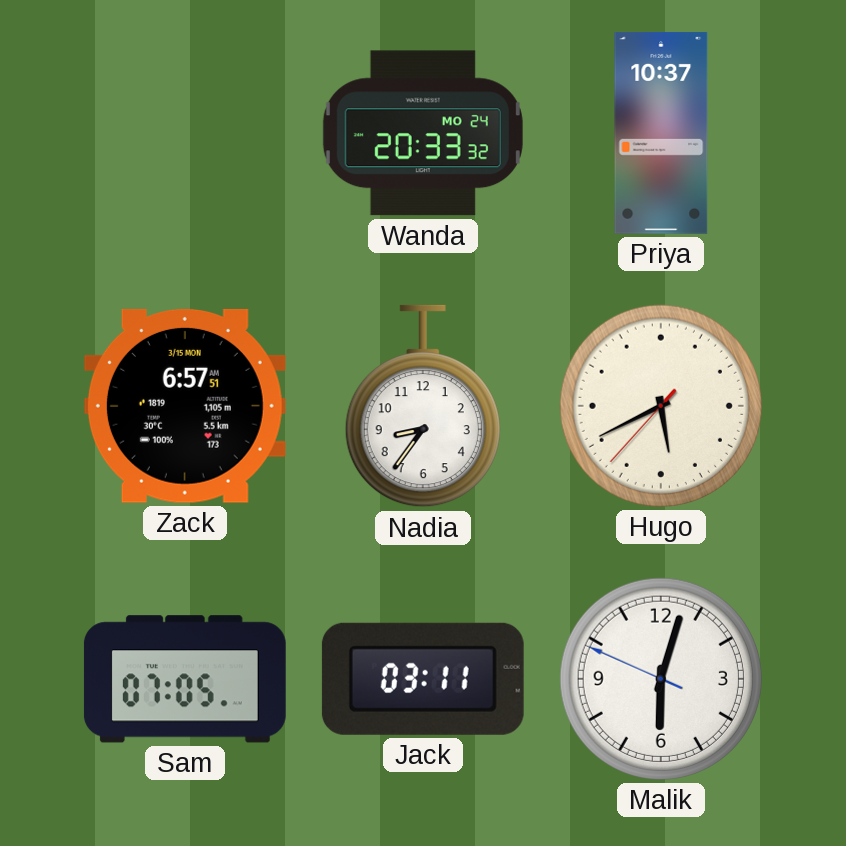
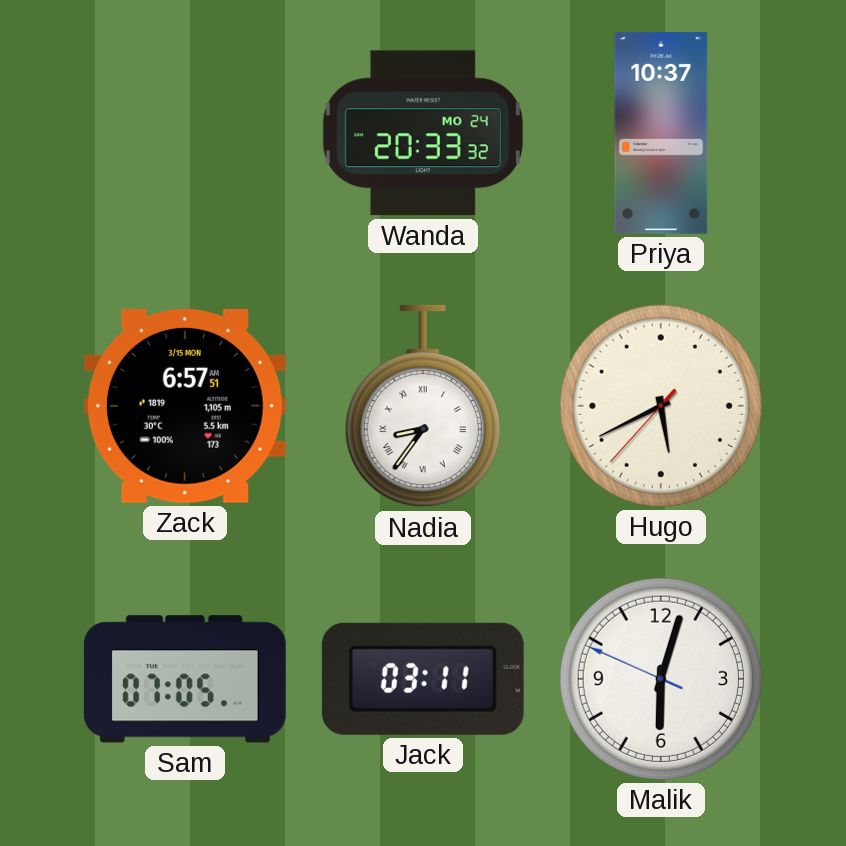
Nadia numerals: Arabic -> Roman (423, 406)
